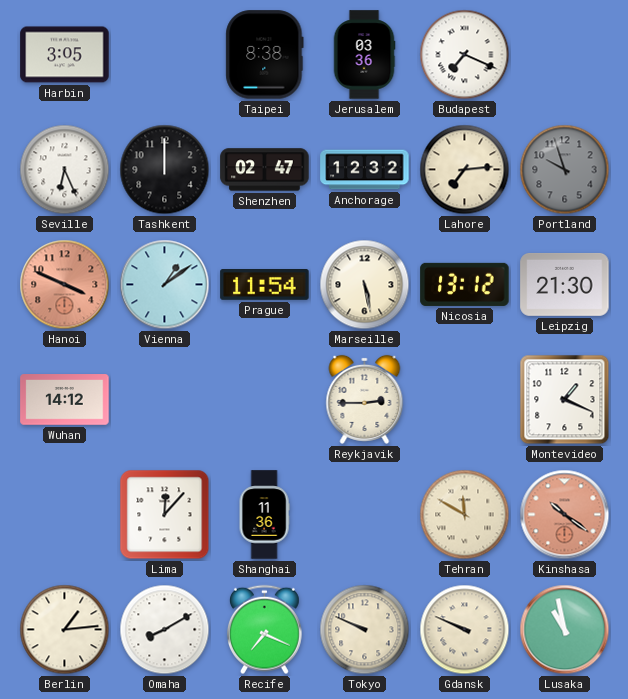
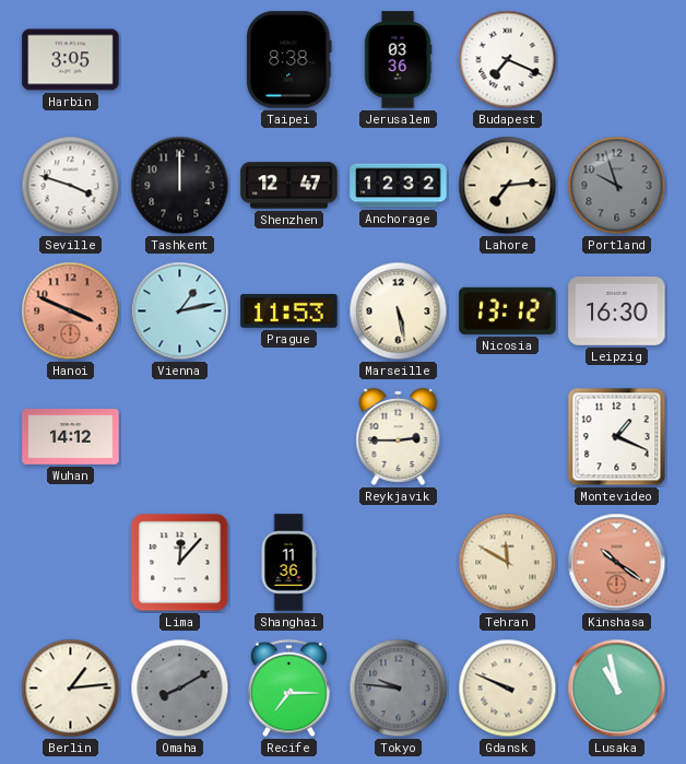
Seville: 6:26 -> 3:48 (71, 186)
Shenzhen: 02:47 -> 12:47 (289, 186)
Vienna: 1:09 -> 1:13 (180, 312)
Prague: 11:54 -> 11:53 (289, 312)
Leipzig: 21:30 -> 16:30 (617, 310)
Omaha dial: white -> grey (180, 689)
Recife: 7:19 -> 7:15 (288, 689)
Tokyo: 9:49 -> 9:46 (399, 689)
Tokyo dial: cream -> grey (399, 689)
